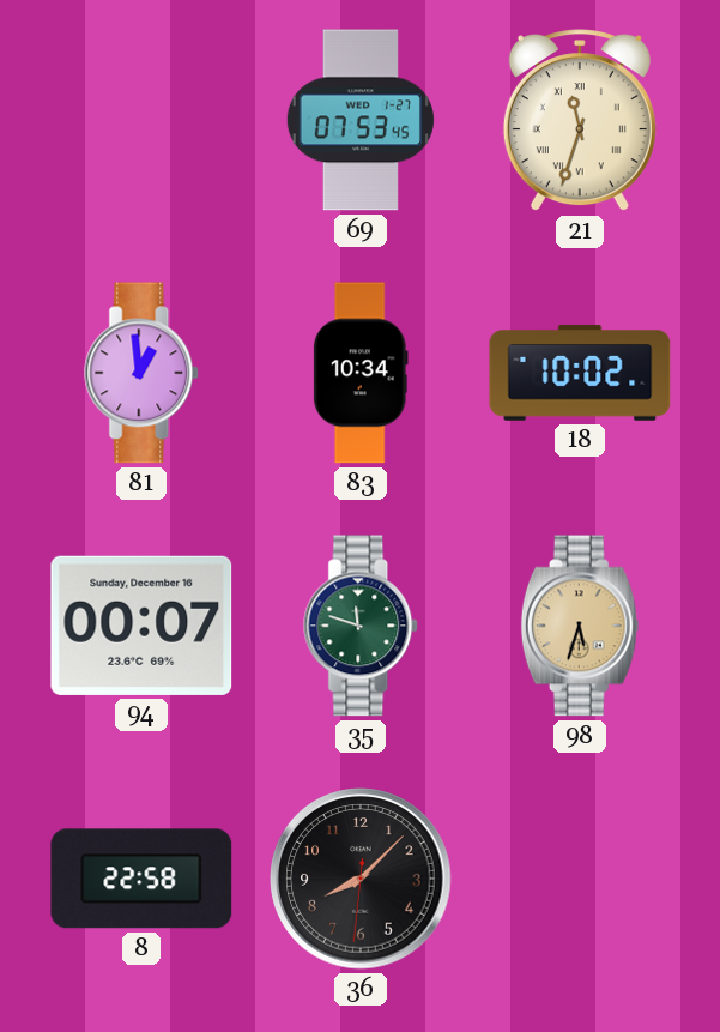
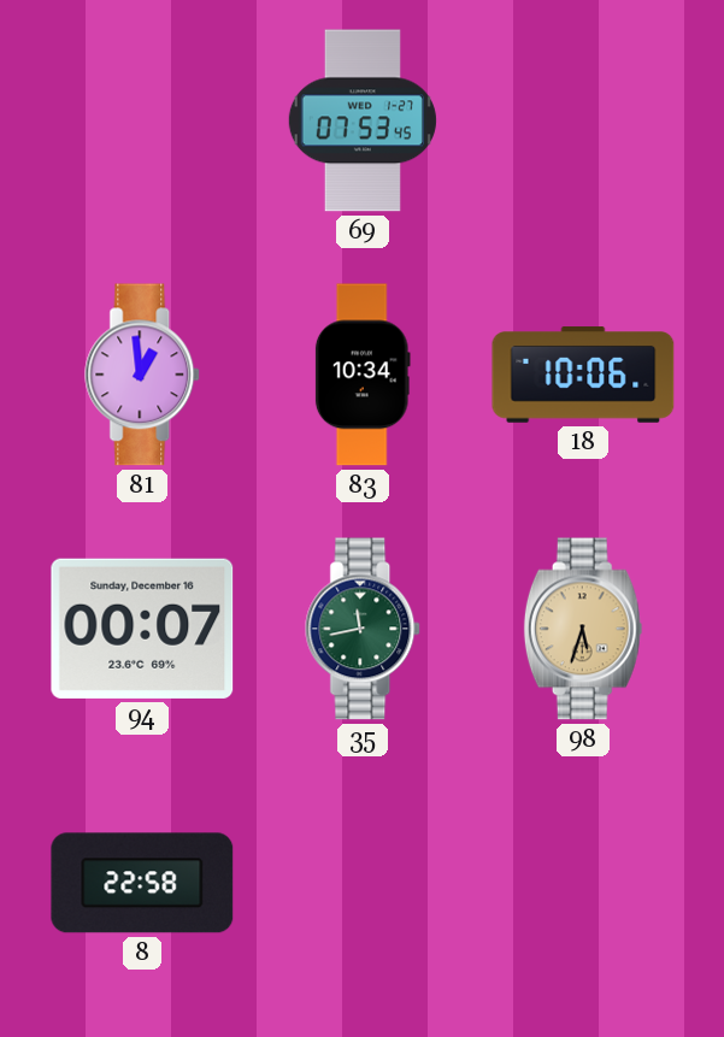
21: 11:33 -> none (580, 121)
18: 10:02 -> 10:06 (583, 375)
35: 11:48 -> 11:43 (364, 629)
36: 8:07 -> none (361, 879)
